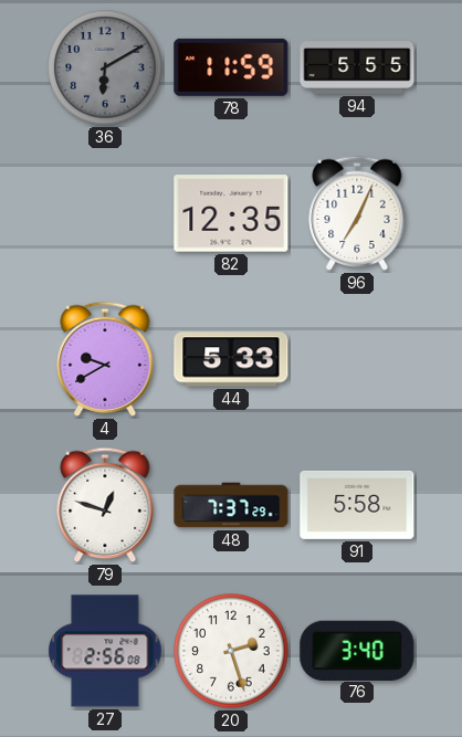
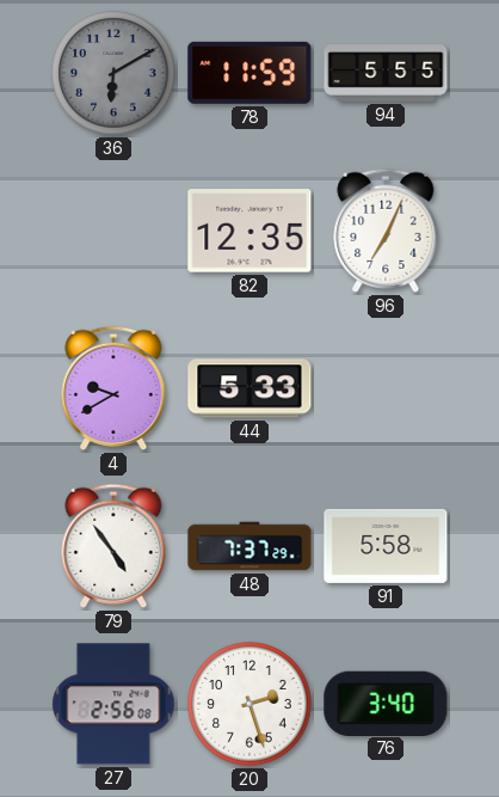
79: 12:48 -> 4:54 (113, 546)
